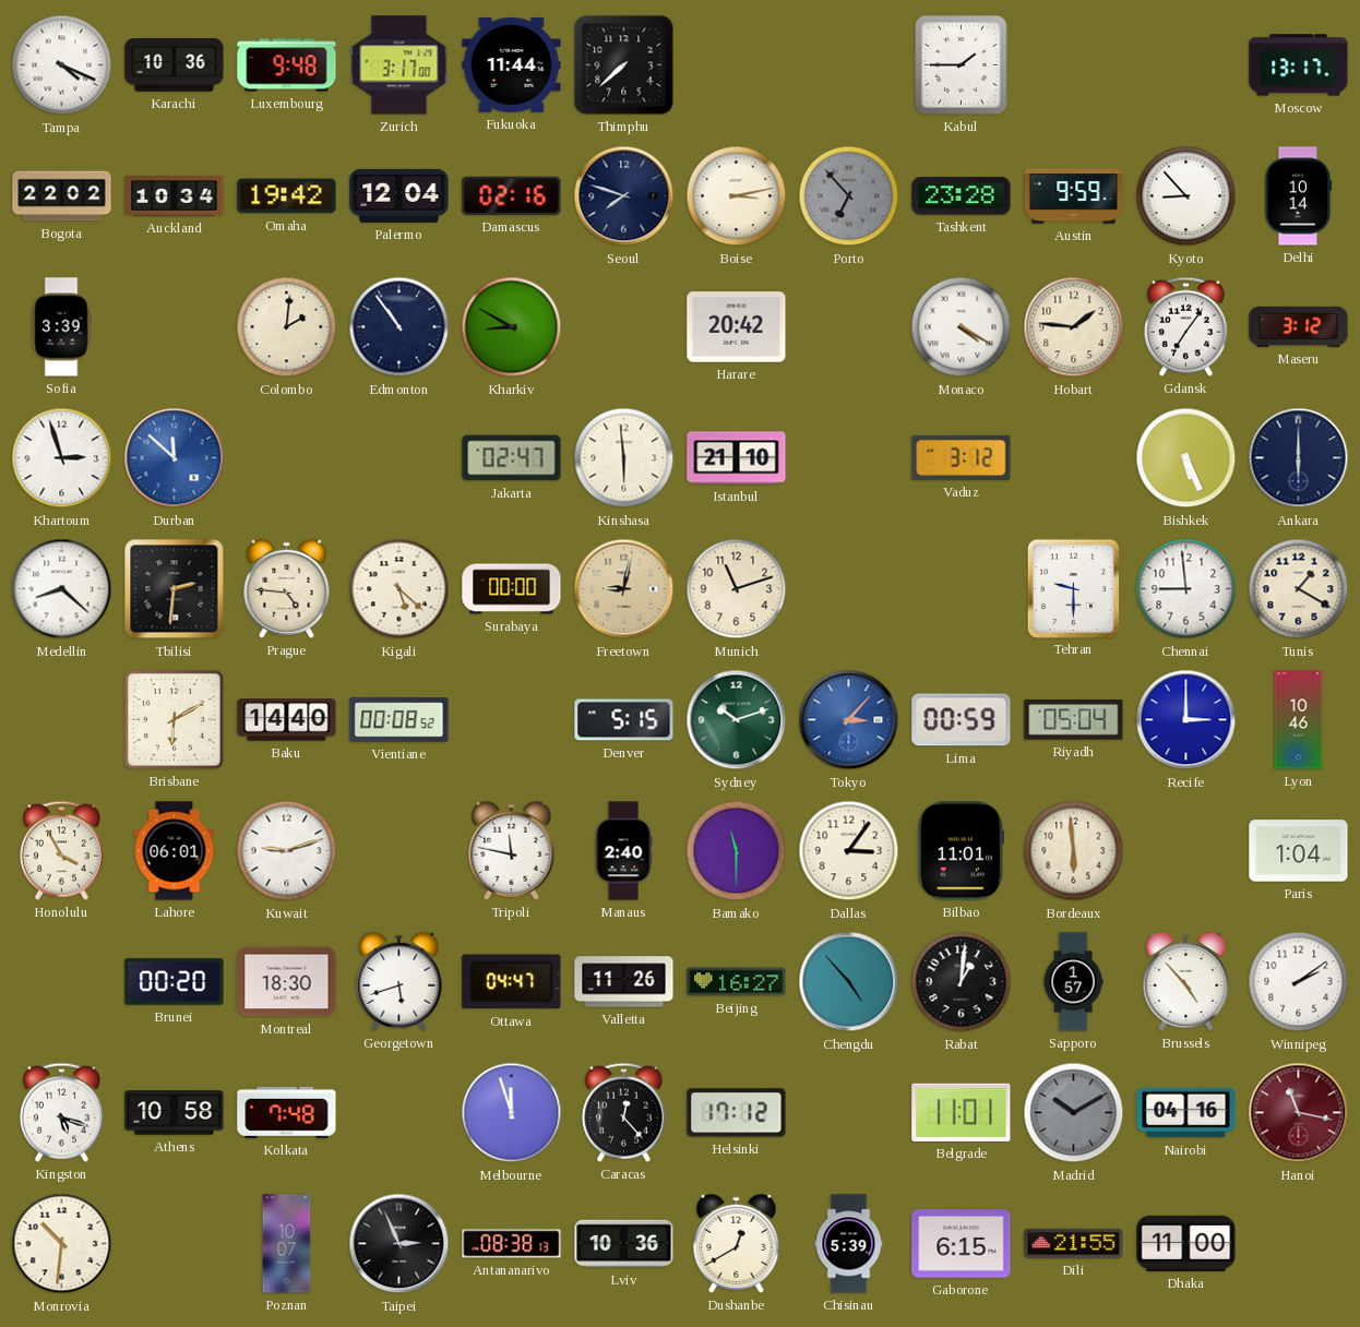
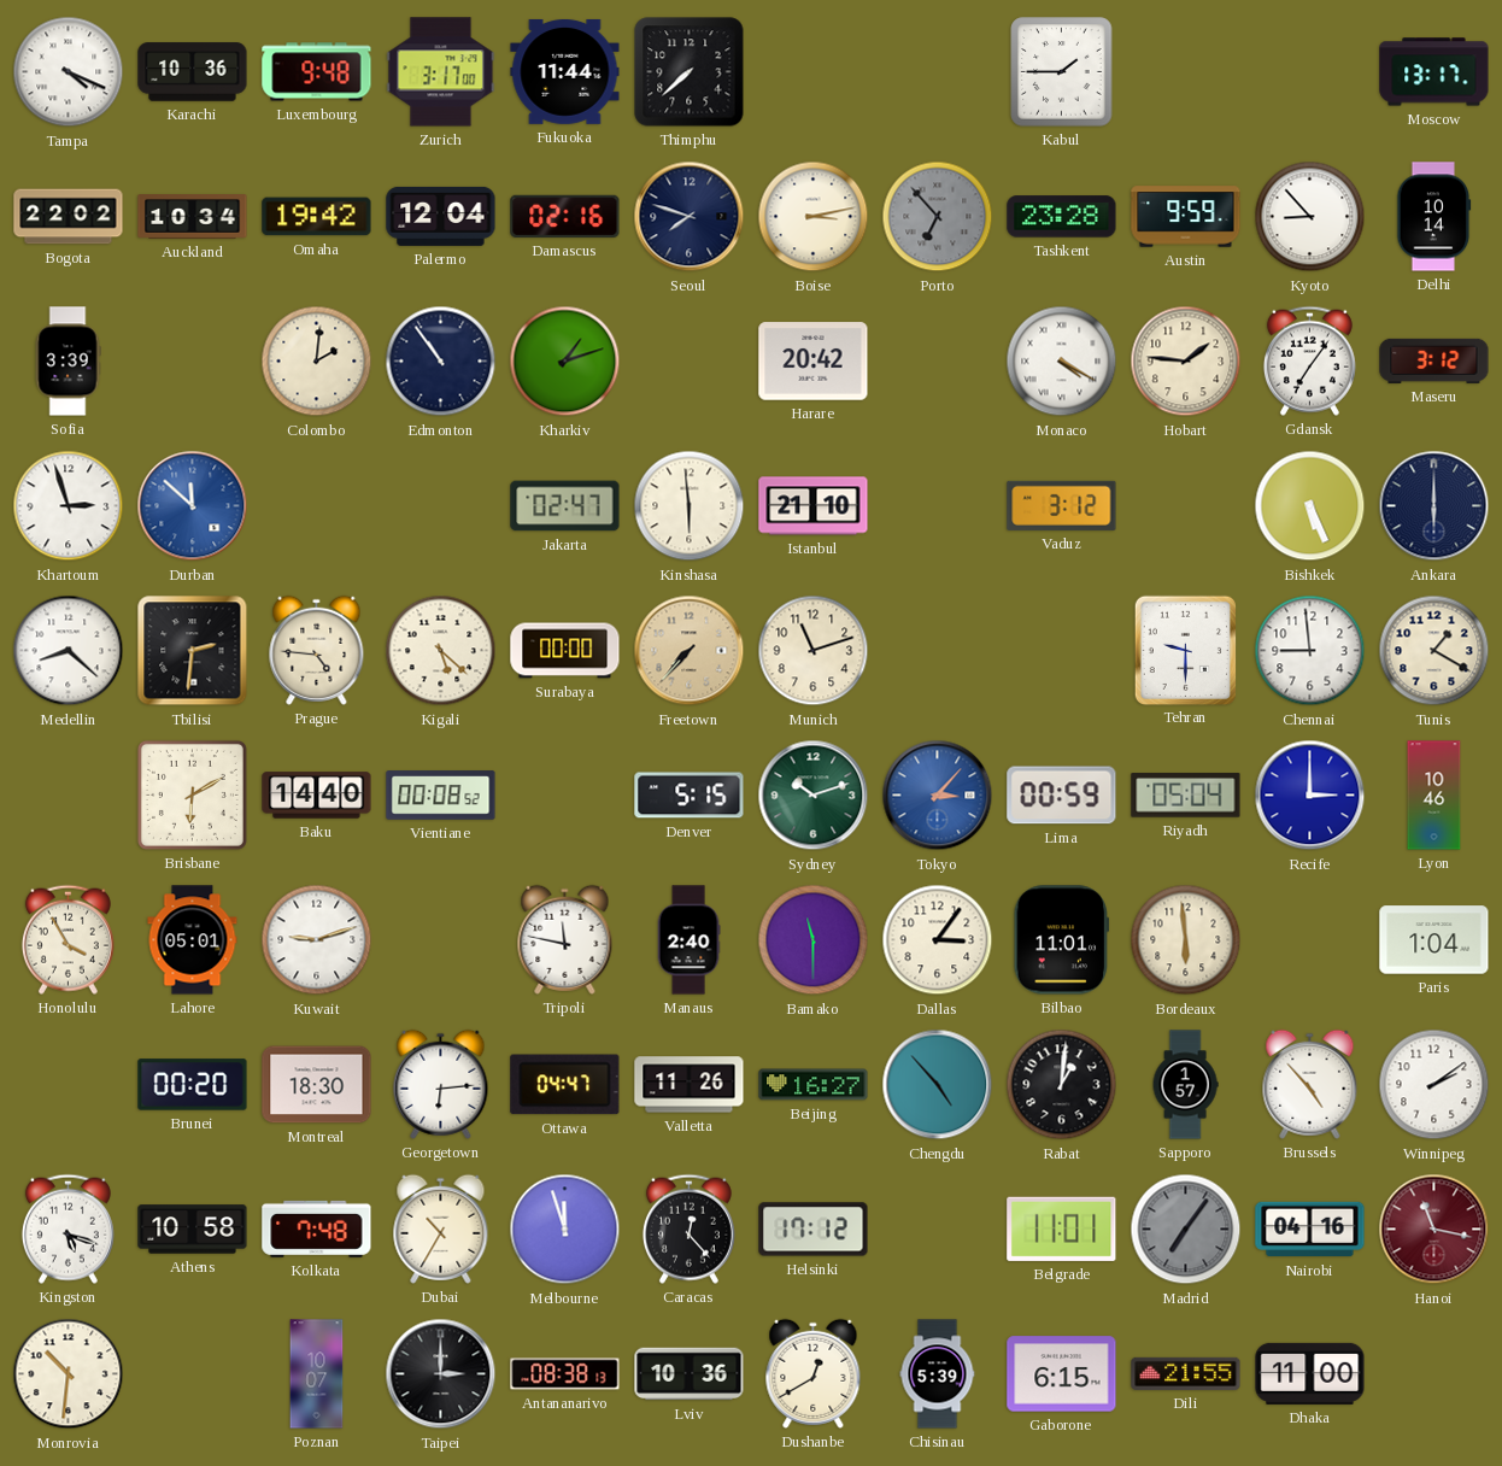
Kharkiv: 8:50 -> 1:12 (565, 362)
Freetown: 9:02 -> 7:37 (690, 651)
Lahore: 06:01 -> 05:01 (193, 940)
Georgetown: 5:42 -> 6:14 (441, 1084)
Dubai: none -> 10:35 (441, 1228)
Madrid: 10:10 -> 7:06 (1186, 1230)
Taipei: 2:56 -> 3:00 (441, 1374)
